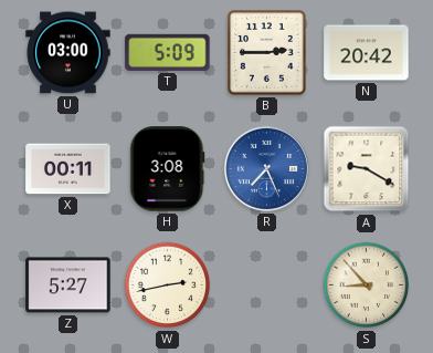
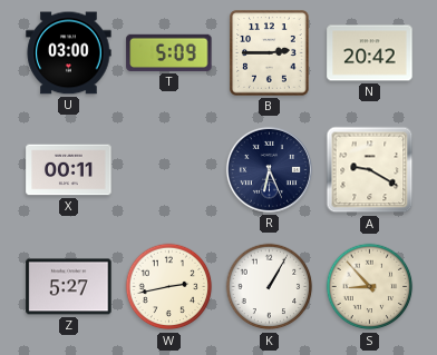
H: 3:08 -> none (168, 169)
R: 7:26 -> 6:26 (269, 169)
R dial: blue -> navy (269, 169)
K: none -> 1:05 (270, 287)
